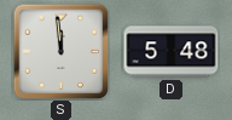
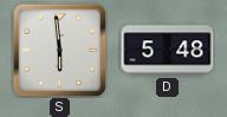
S: 11:59 -> 5:59 (59, 50)
